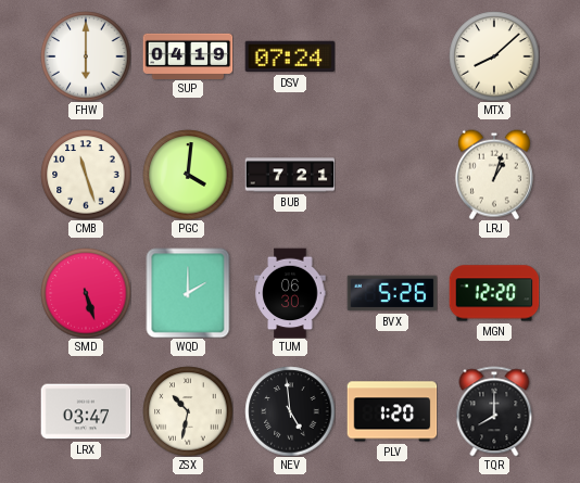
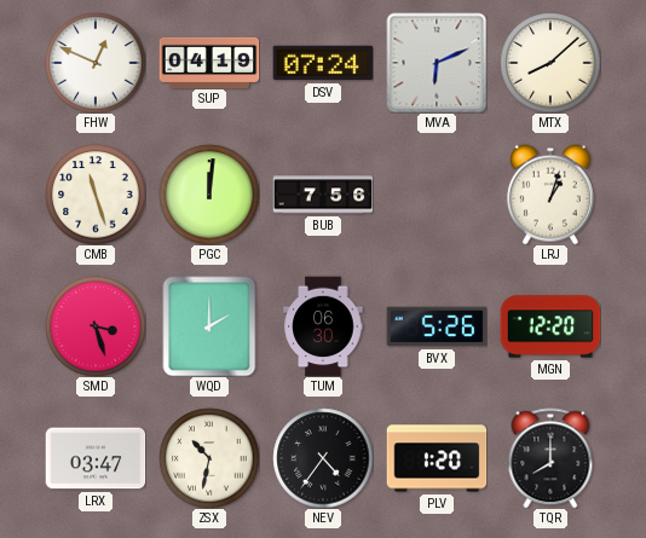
FHW: 6:00 -> 12:49 (96, 63)
MVA: none -> 6:11 (437, 63)
PGC: 4:01 -> 12:01 (209, 195)
BUB: 7:21 -> 7:56 (323, 195)
SMD: 5:27 -> 3:27 (96, 326)
NEV: 4:59 -> 4:36 (323, 458)
